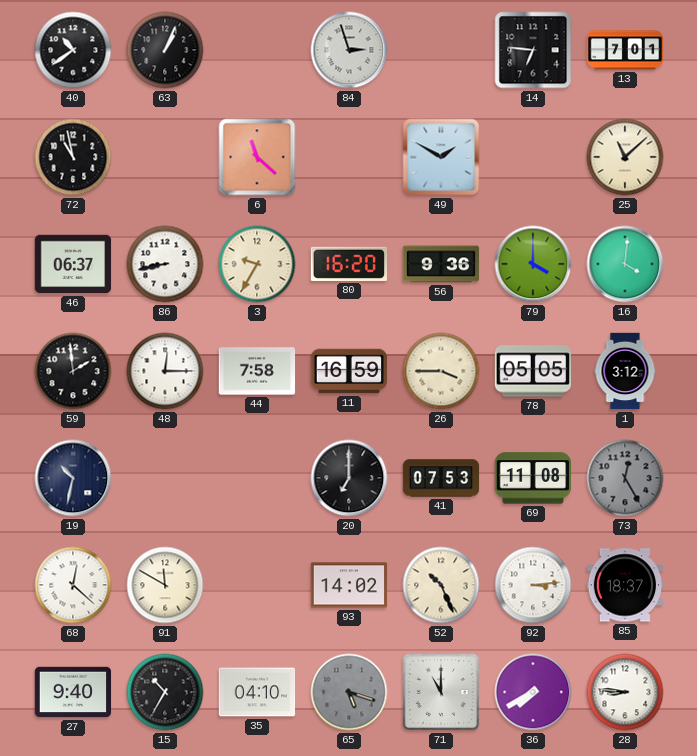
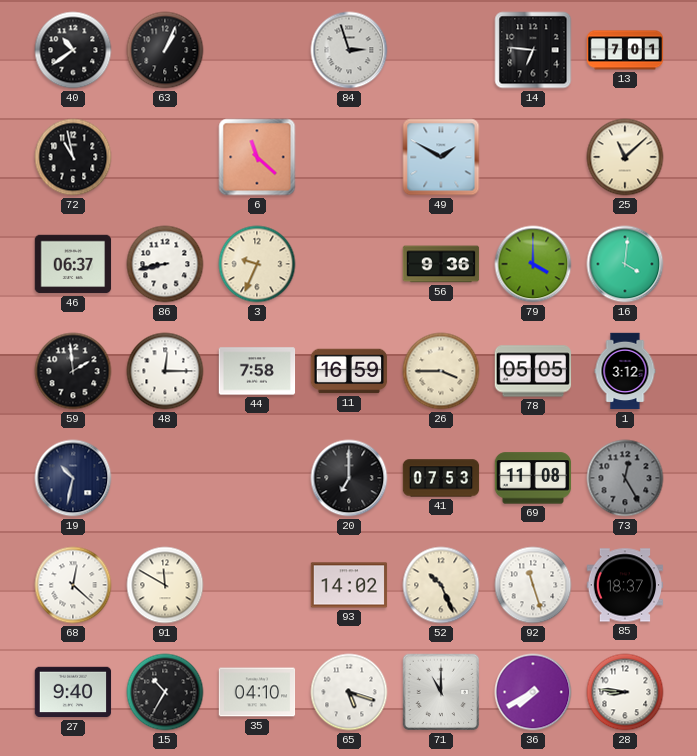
3: 9:35 -> 9:34 (257, 264)
80: 16:20 -> none (348, 264)
92: 3:14 -> 11:27 (533, 585)
65 dial: grey -> white (349, 692)
